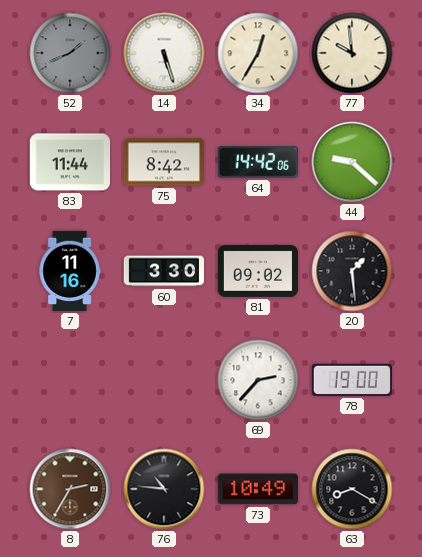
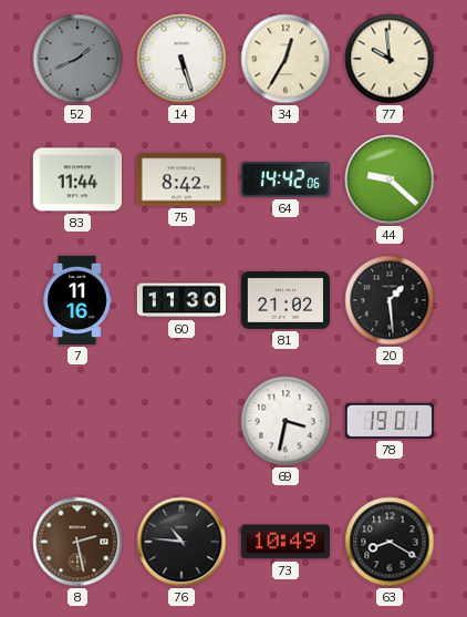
60: 3:30 -> 11:30 (180, 300)
81: 09:02 -> 21:02 (284, 300)
69: 2:37 -> 3:32 (286, 421)
78: 19:00 -> 19:01 (388, 421)
8: 2:35 -> 2:28 (77, 542)
